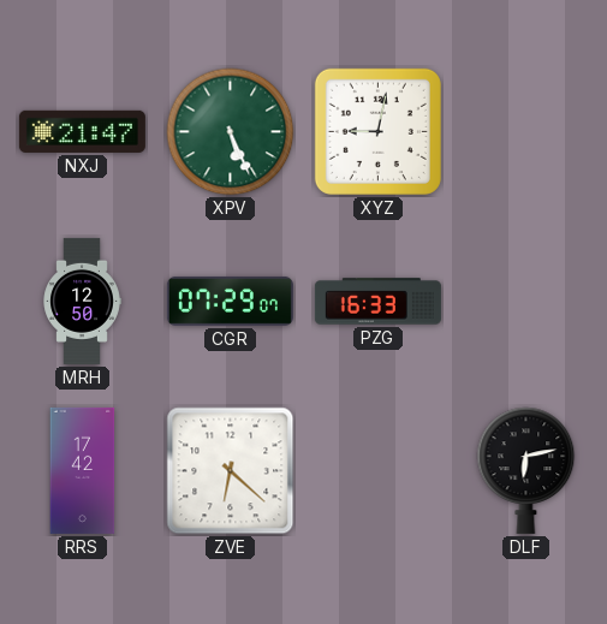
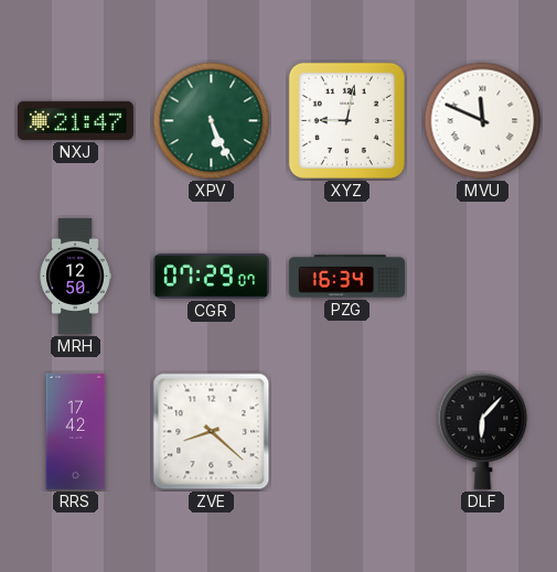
MVU: none -> 11:49 (483, 121)
PZG: 16:33 -> 16:34 (346, 277)
ZVE: 6:22 -> 8:22 (212, 432)
DLF: 6:13 -> 6:07 (483, 431)
